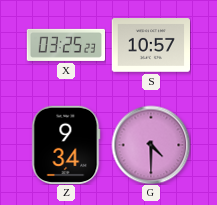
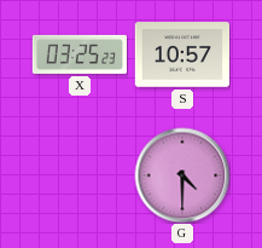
Z: 9:34 -> none (66, 145)
